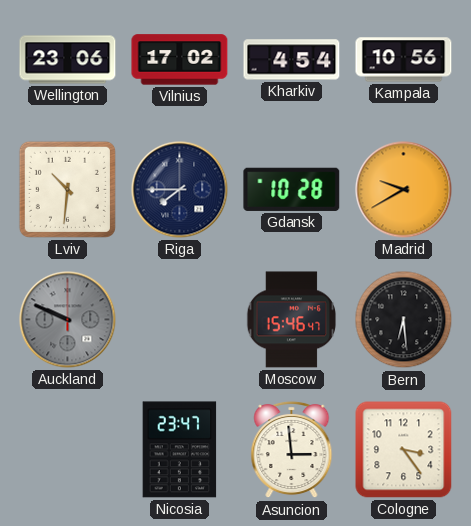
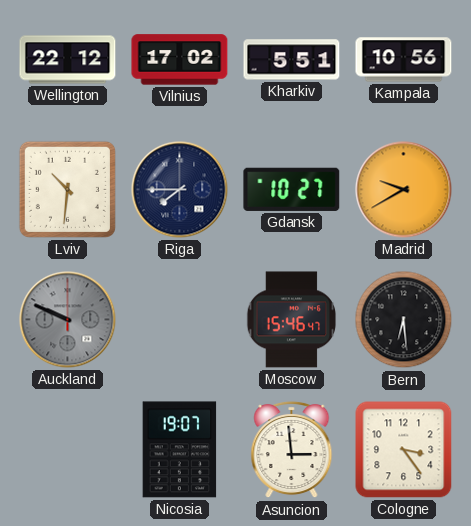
Wellington: 23:06 -> 22:12 (68, 60)
Kharkiv: 4:54 -> 5:51 (292, 60)
Gdansk: 10:28 -> 10:27 (292, 189)
Nicosia: 23:47 -> 19:07 (180, 450)
